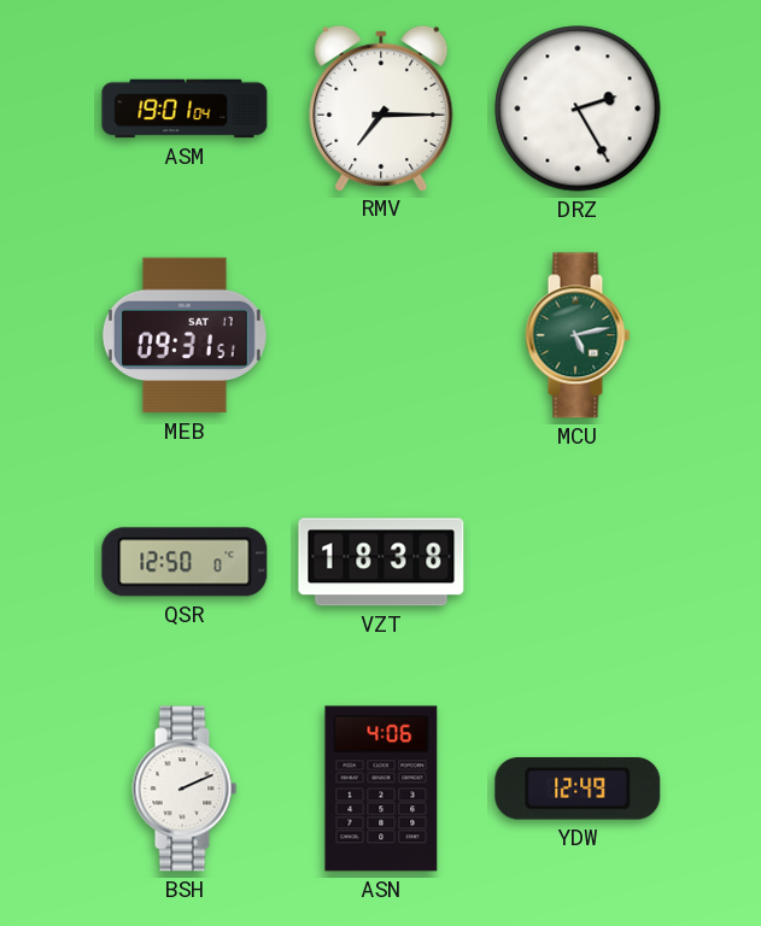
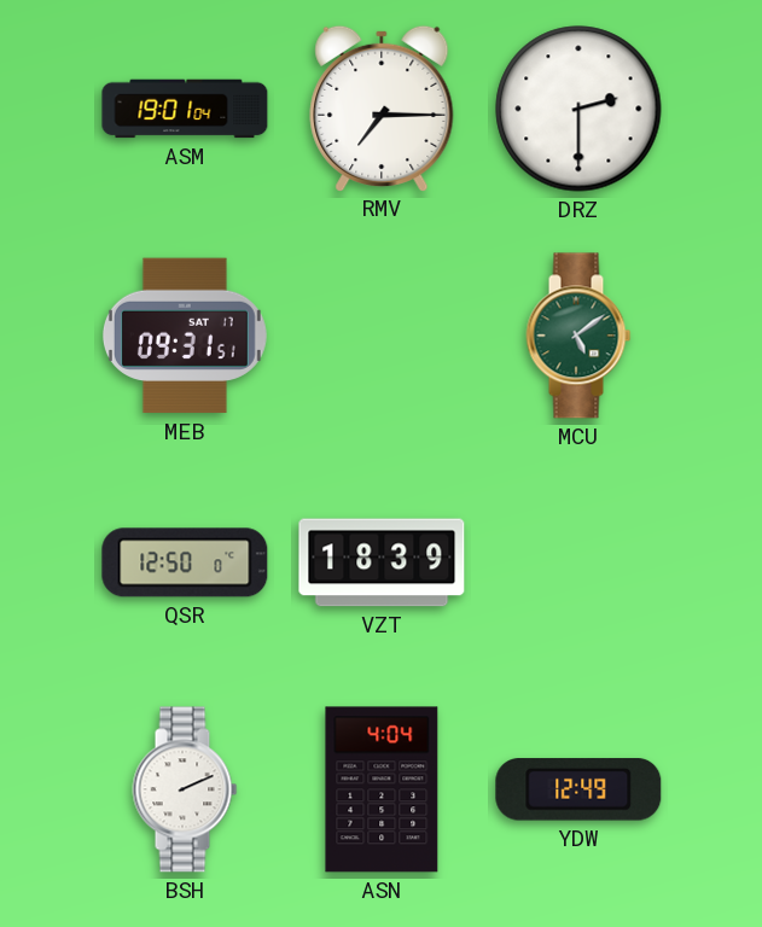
DRZ: 2:25 -> 2:30 (578, 109)
MCU: 5:13 -> 5:09 (578, 336)
VZT: 18:38 -> 18:39 (382, 562)
ASN: 4:06 -> 4:04 (382, 789)
